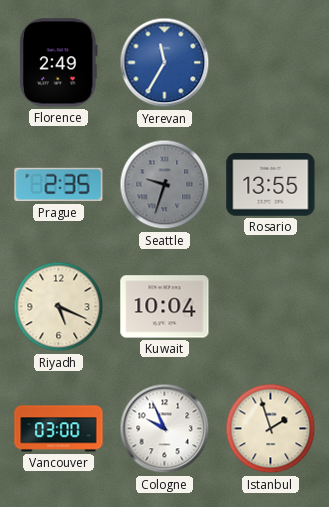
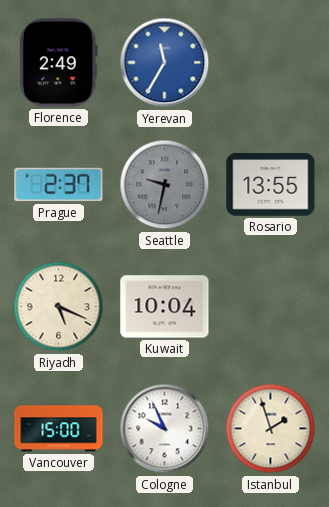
Prague: 2:35 -> 2:37 (59, 185)
Seattle: 9:33 -> 9:32 (165, 185)
Vancouver: 03:00 -> 15:00 (59, 429)
